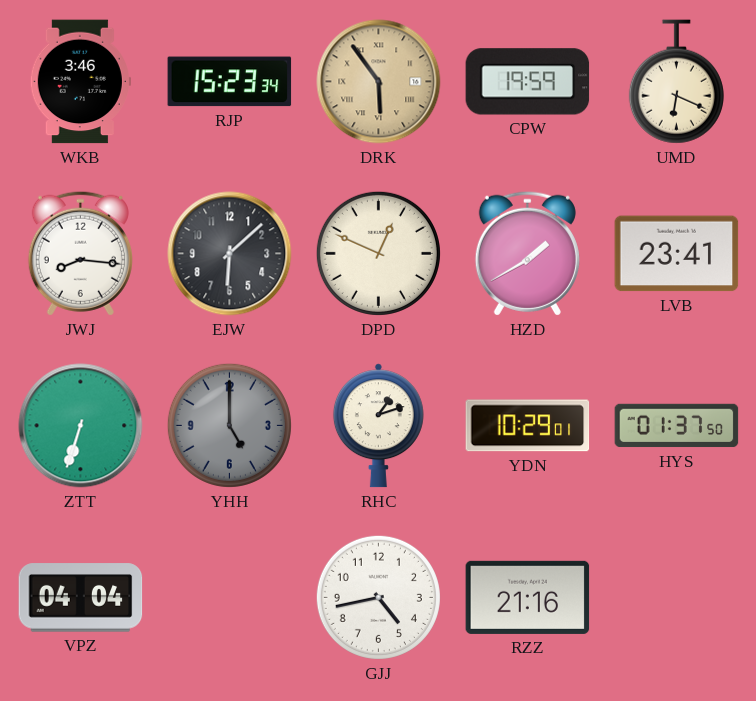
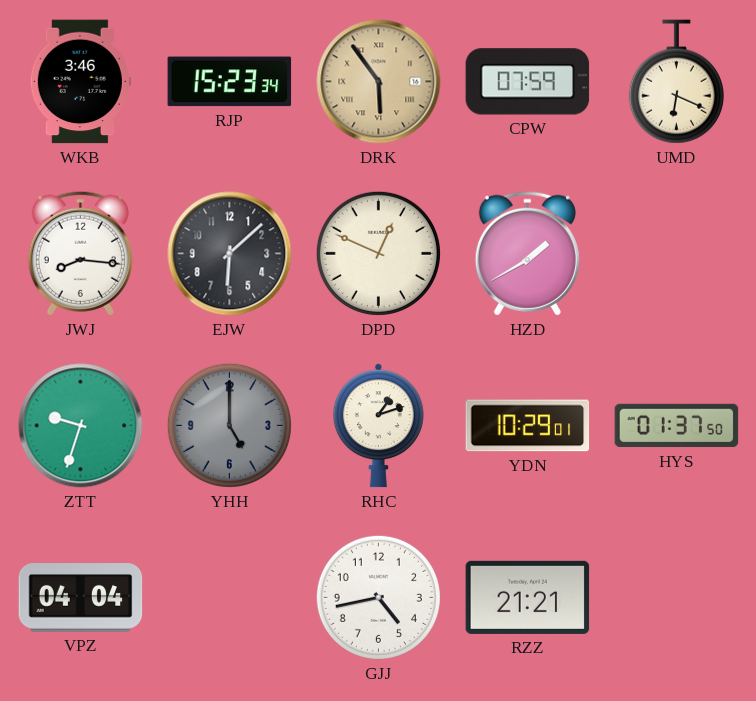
CPW: 19:59 -> 07:59 (528, 82)
LVB: 23:41 -> none (677, 254)
ZTT: 6:33 -> 9:33 (81, 426)
RZZ: 21:16 -> 21:21 (528, 597)
